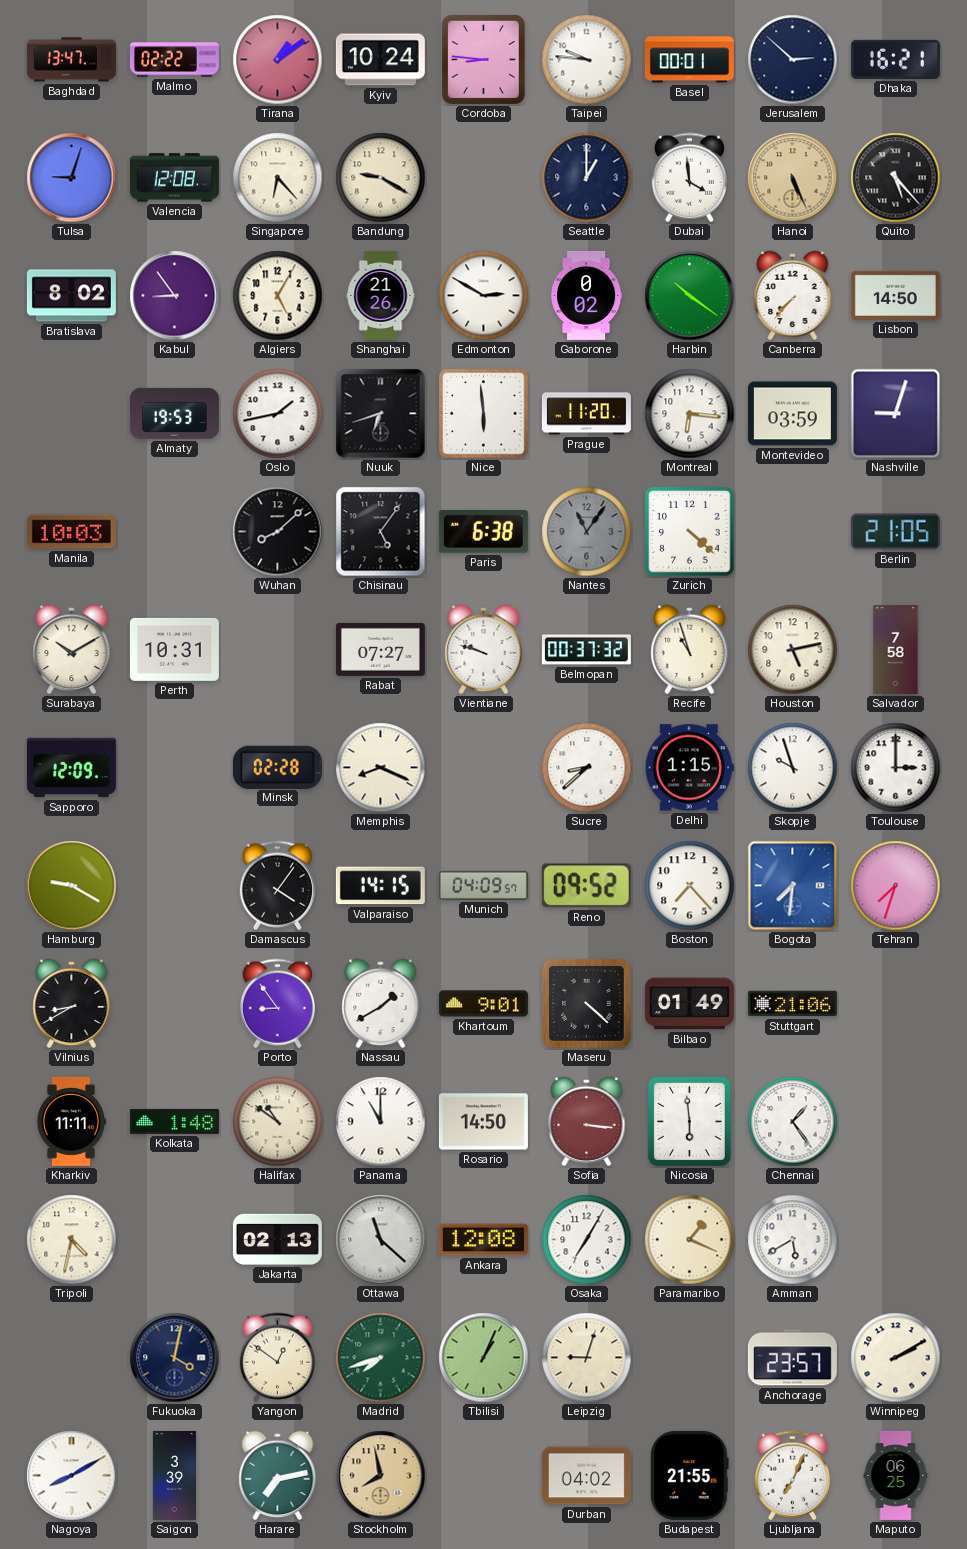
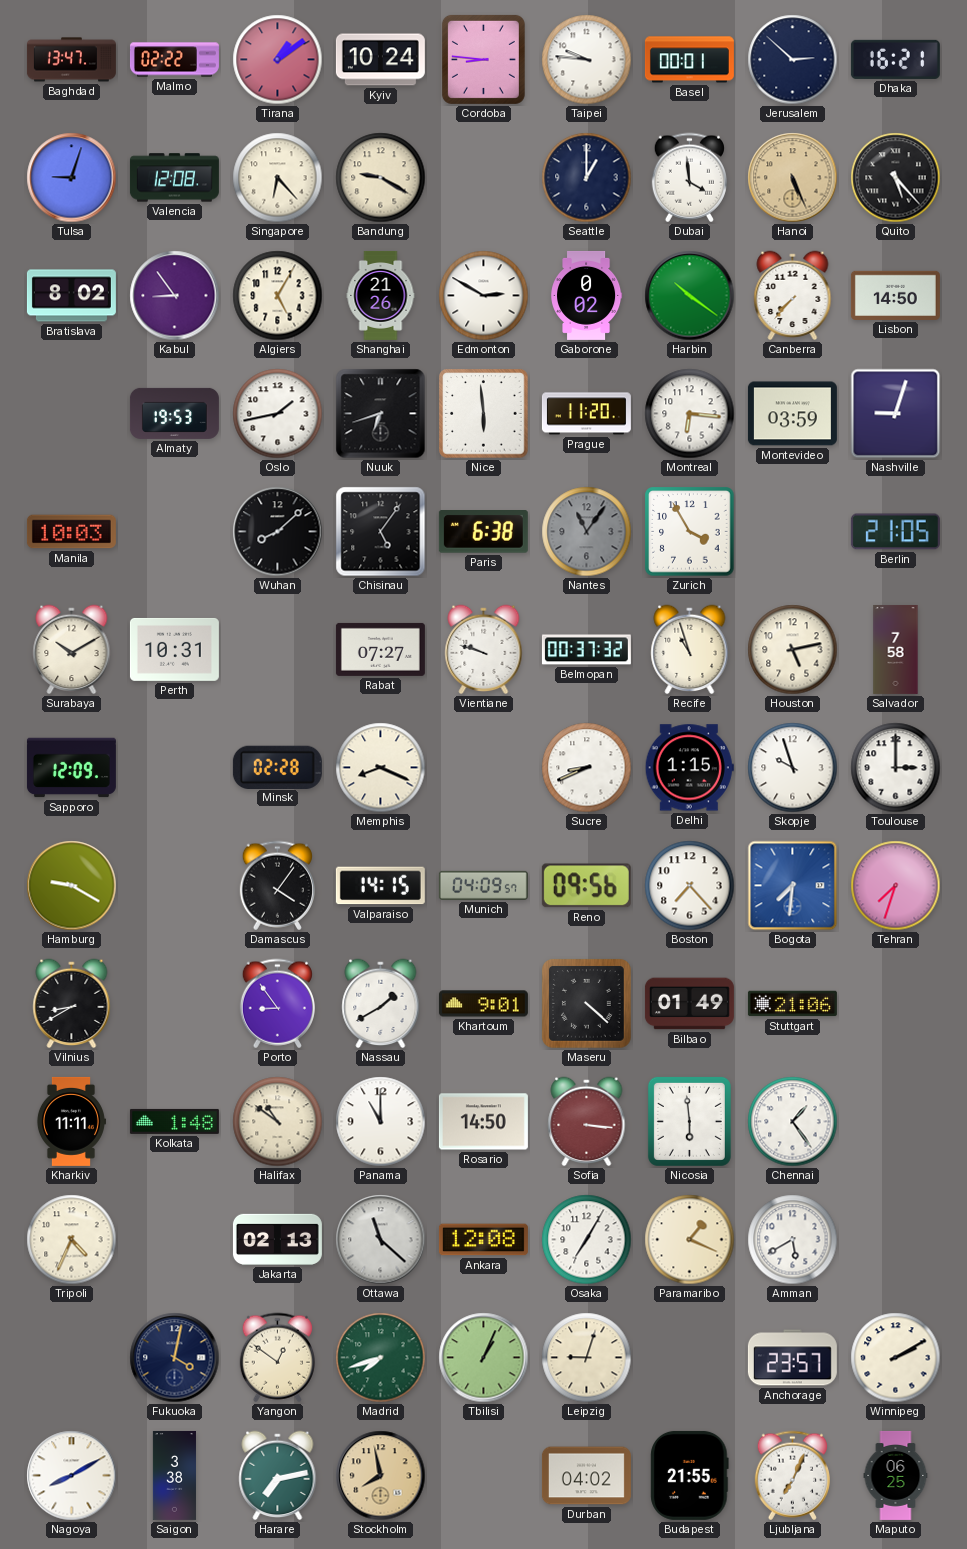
Zurich: 4:22 -> 3:55 (690, 532)
Sucre: 8:38 -> 8:41 (587, 768)
Reno: 09:52 -> 09:56 (586, 886)
Tripoli: 4:32 -> 4:34 (72, 1240)
Saigon: 3:39 -> 3:38 (174, 1475)
